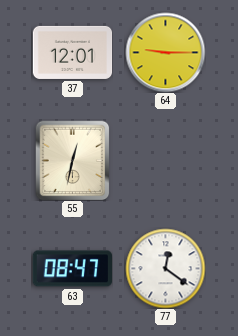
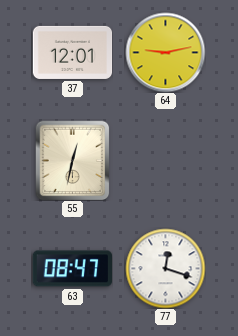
64: 9:15 -> 9:13 (165, 52)
77: 12:21 -> 12:18 (165, 268)
